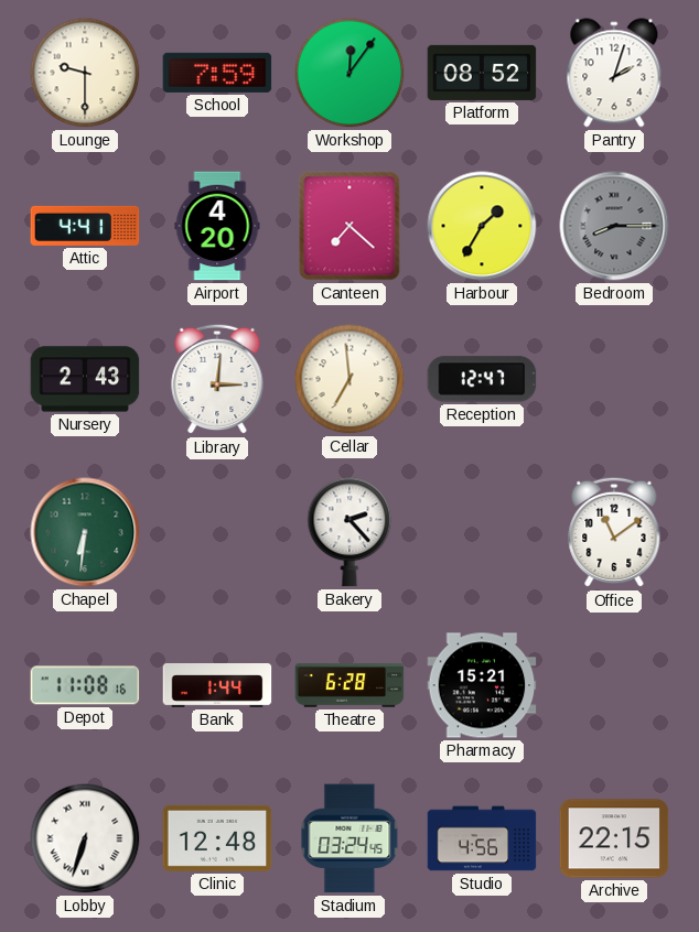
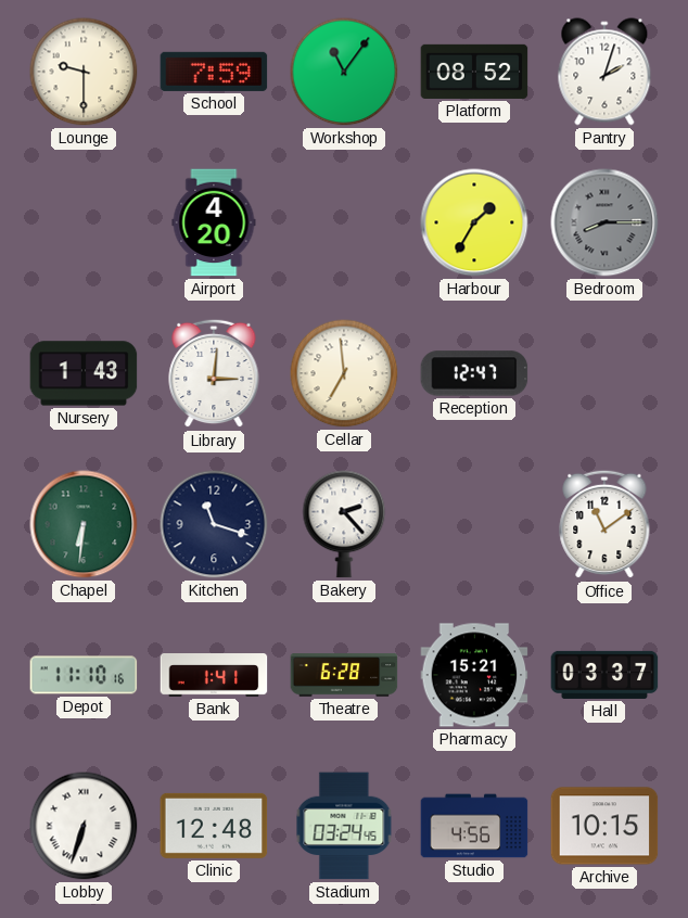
Workshop: 12:06 -> 11:06 (344, 72)
Attic: 4:41 -> none (85, 226)
Canteen: 7:22 -> none (349, 226)
Nursery: 2:43 -> 1:43 (84, 373)
Kitchen: none -> 11:18 (214, 524)
Depot: 11:08 -> 11:10 (84, 675)
Bank: 1:44 -> 1:41 (214, 676)
Hall: none -> 03:37 (604, 675)
Archive: 22:15 -> 10:15 (604, 826)
